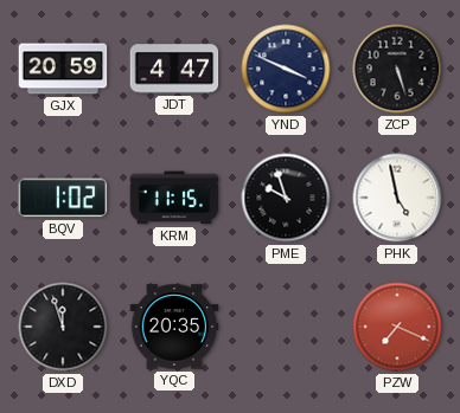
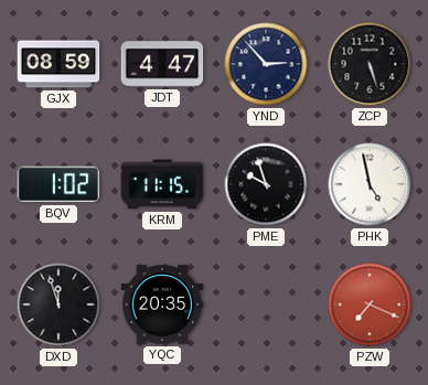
GJX: 20:59 -> 08:59 (58, 64)
YND: 3:49 -> 2:53 (266, 64)
